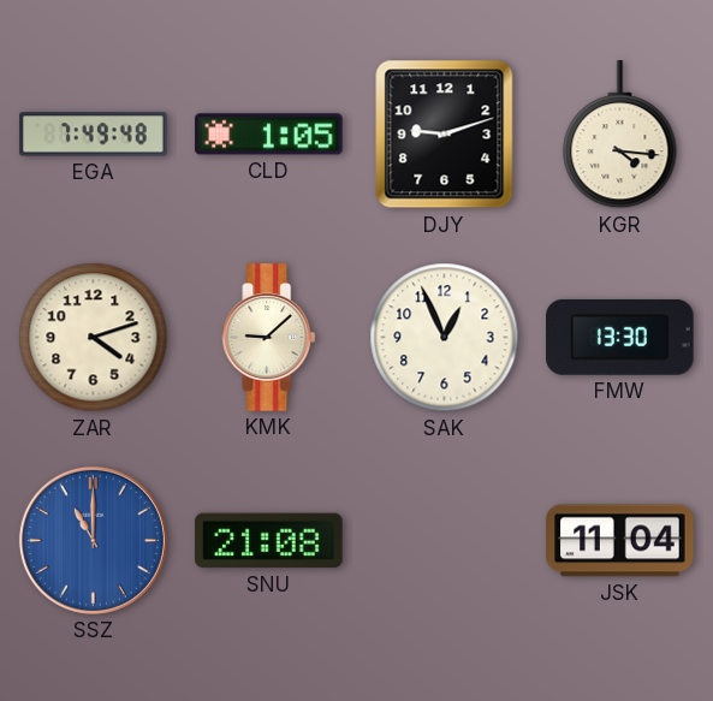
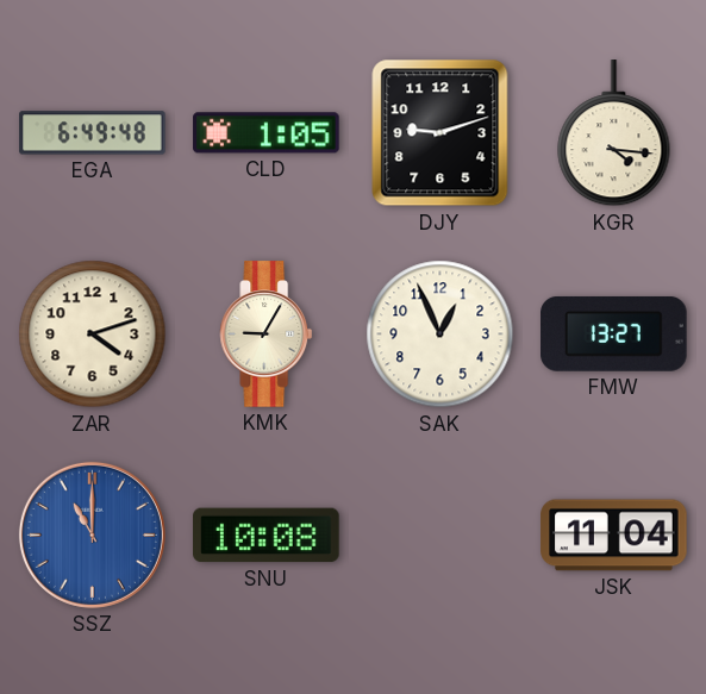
EGA: 7:49 -> 6:49 (93, 133)
KMK: 9:08 -> 9:05 (267, 335)
FMW: 13:30 -> 13:27 (614, 333)
SNU: 21:08 -> 10:08 (267, 536)
